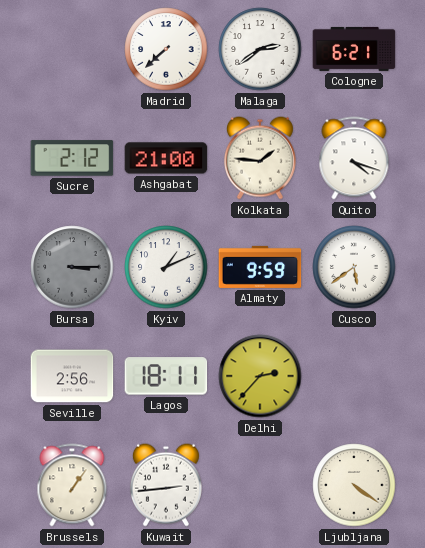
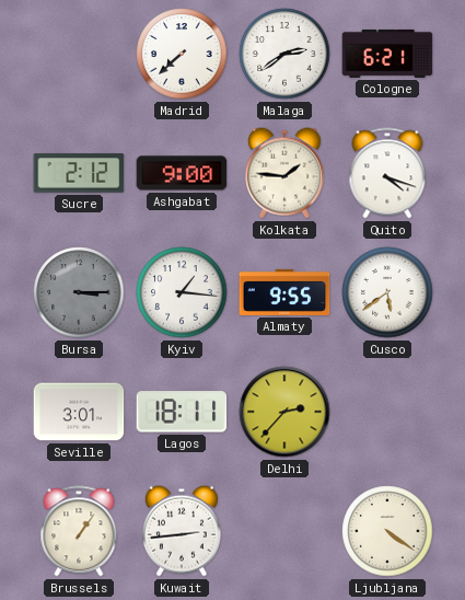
Ashgabat: 21:00 -> 9:00 (182, 173)
Kyiv: 1:11 -> 1:16 (182, 292)
Almaty: 9:59 -> 9:55 (284, 292)
Seville: 2:56 -> 3:01 (79, 412)
